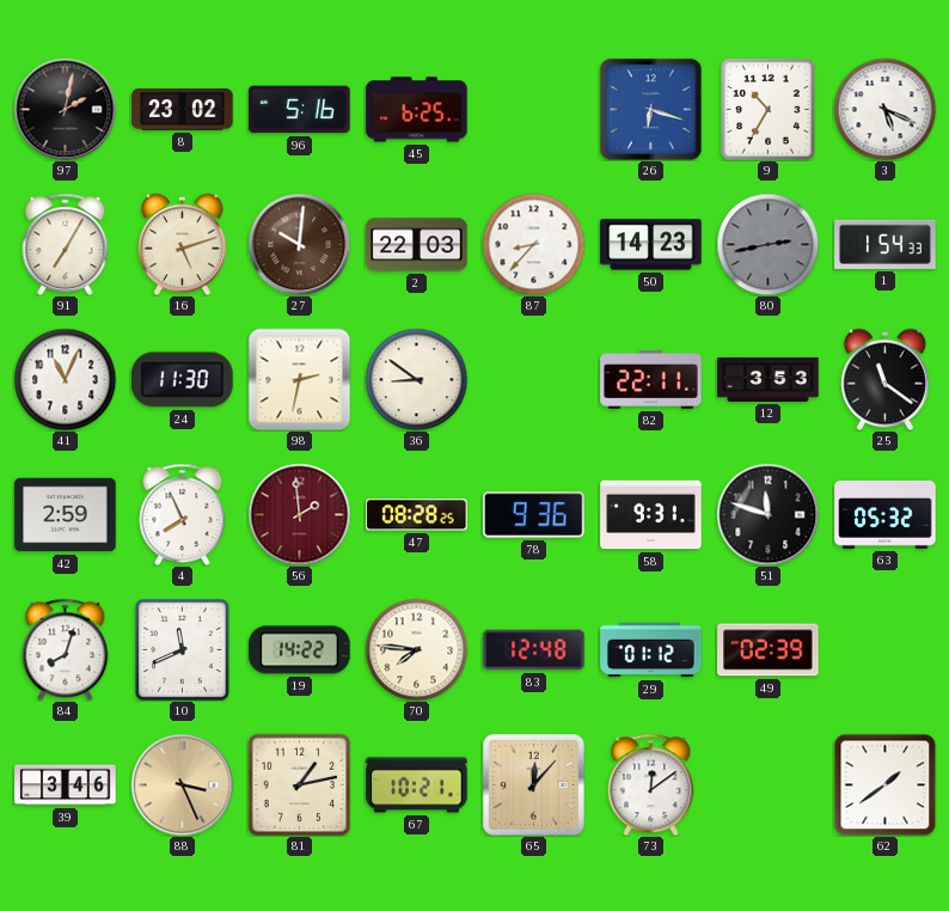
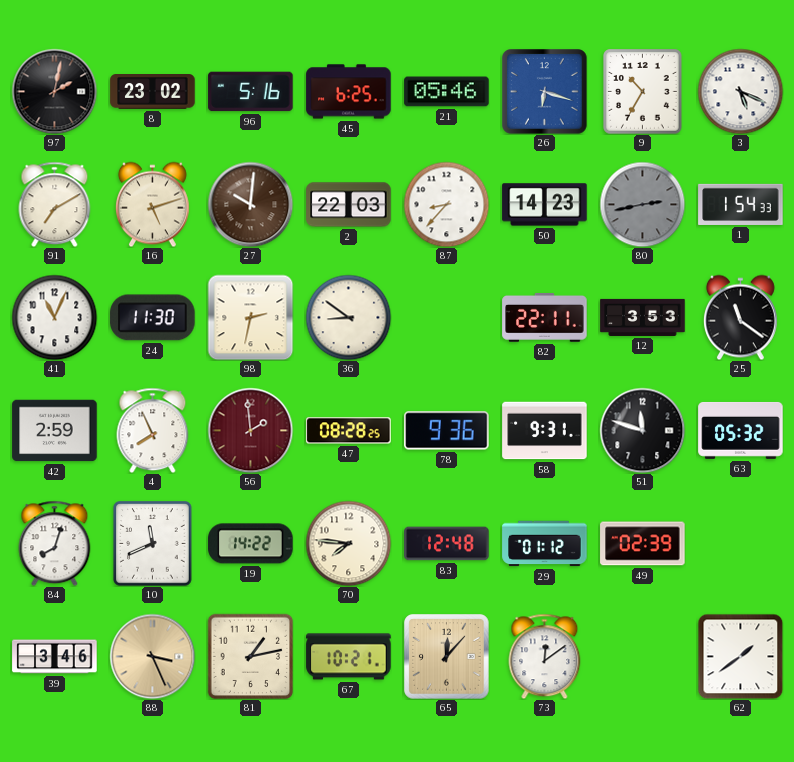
21: none -> 05:46 (447, 92)
91: 7:05 -> 7:10 (55, 204)
